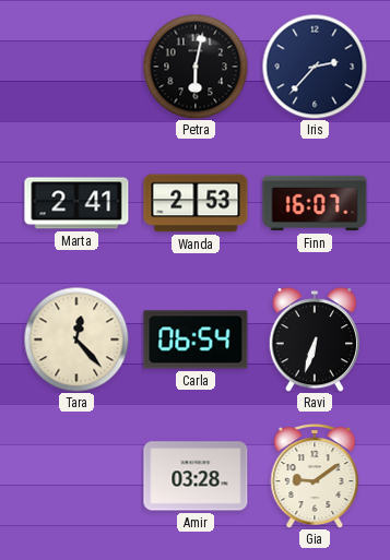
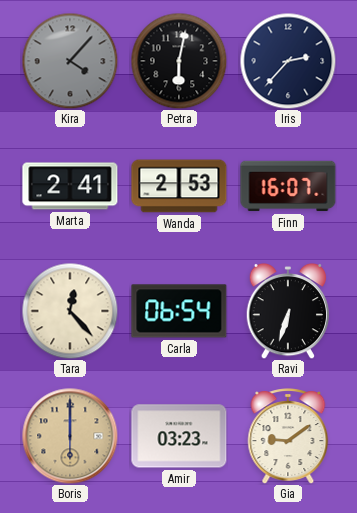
Kira: none -> 4:07 (70, 61)
Boris: none -> 6:00 (70, 436)
Amir: 03:28 -> 03:23 (179, 436)
